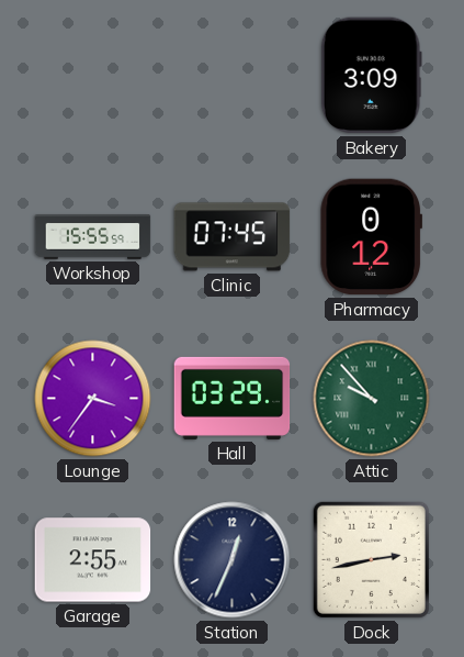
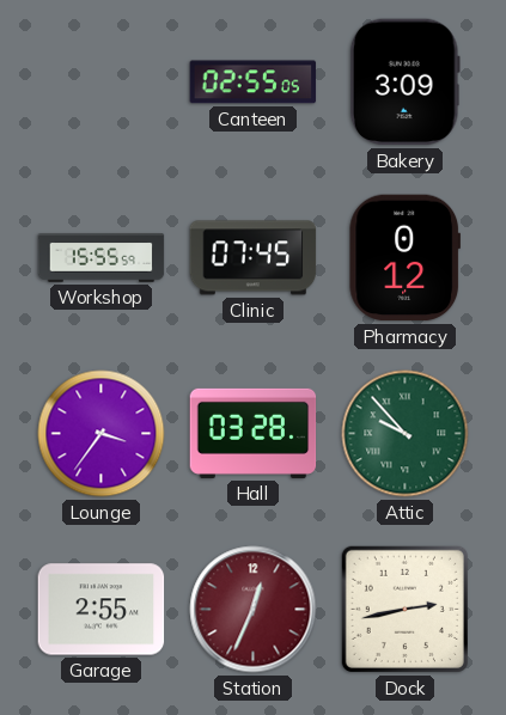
Canteen: none -> 02:55 (254, 82)
Hall: 03:29 -> 03:28 (254, 433)
Station dial: navy -> burgundy (254, 610)
